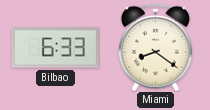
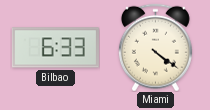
Miami: 8:21 -> 4:21 (155, 47)
